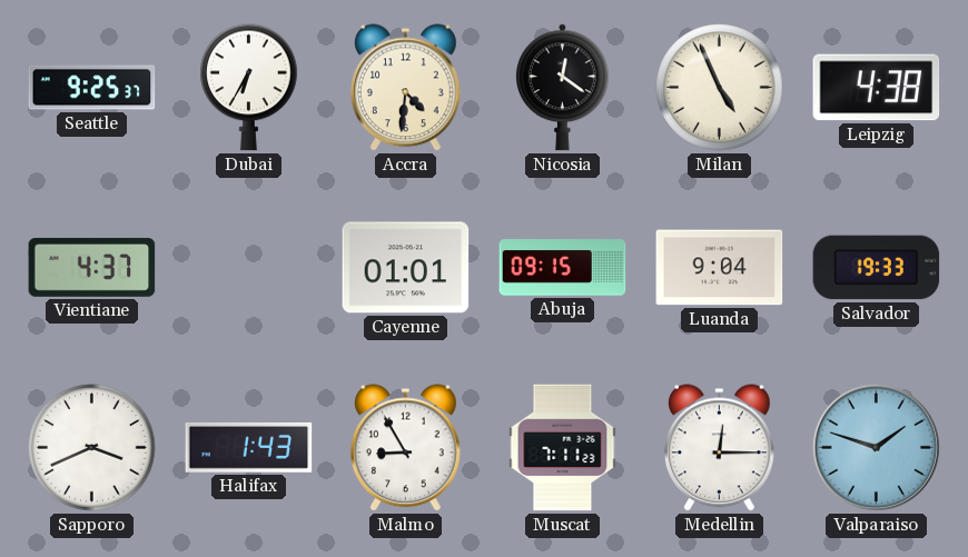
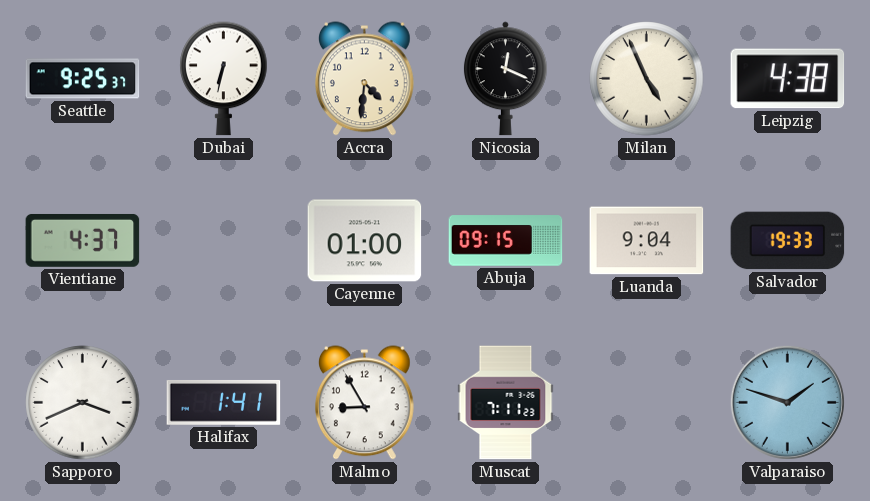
Dubai: 6:35 -> 6:32 (224, 79)
Nicosia: 12:21 -> 12:19 (505, 79)
Cayenne: 01:01 -> 01:00 (365, 241)
Halifax: 1:43 -> 1:41 (224, 402)
Medellin: 12:15 -> none (720, 448)
